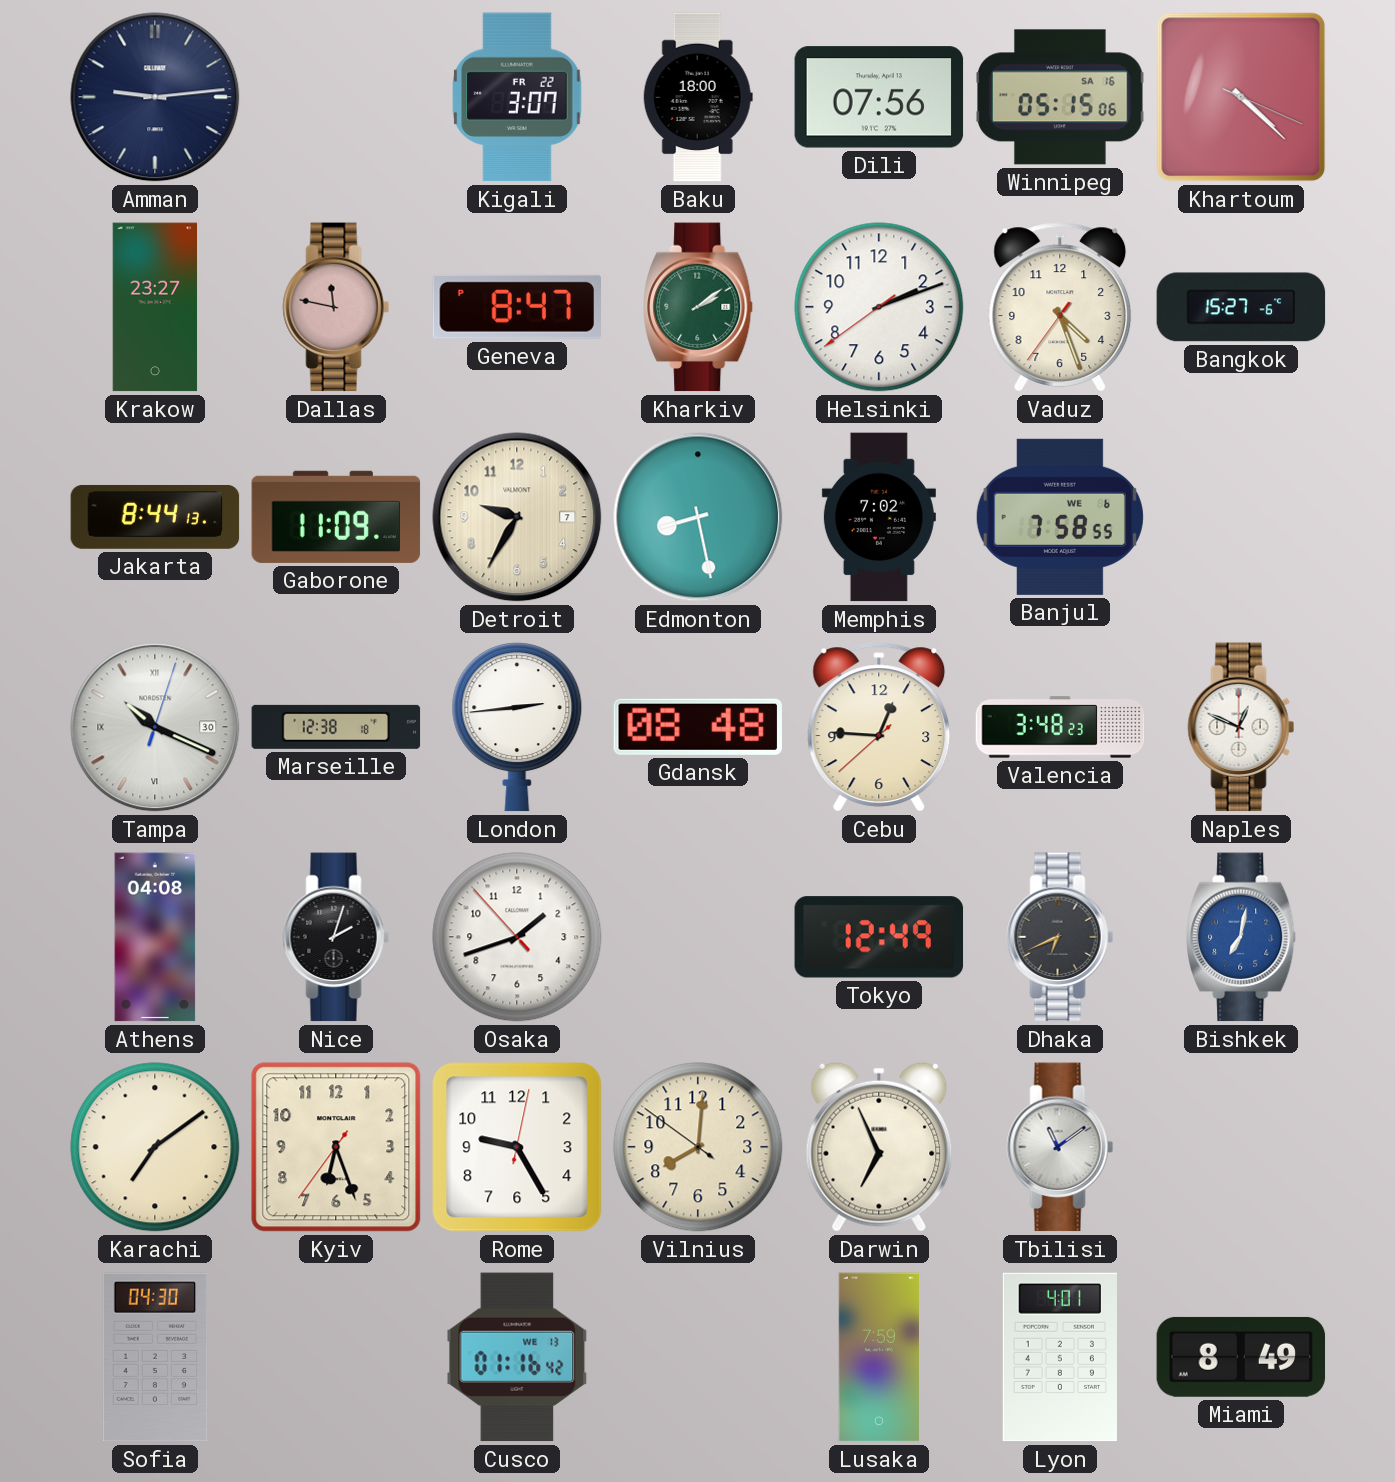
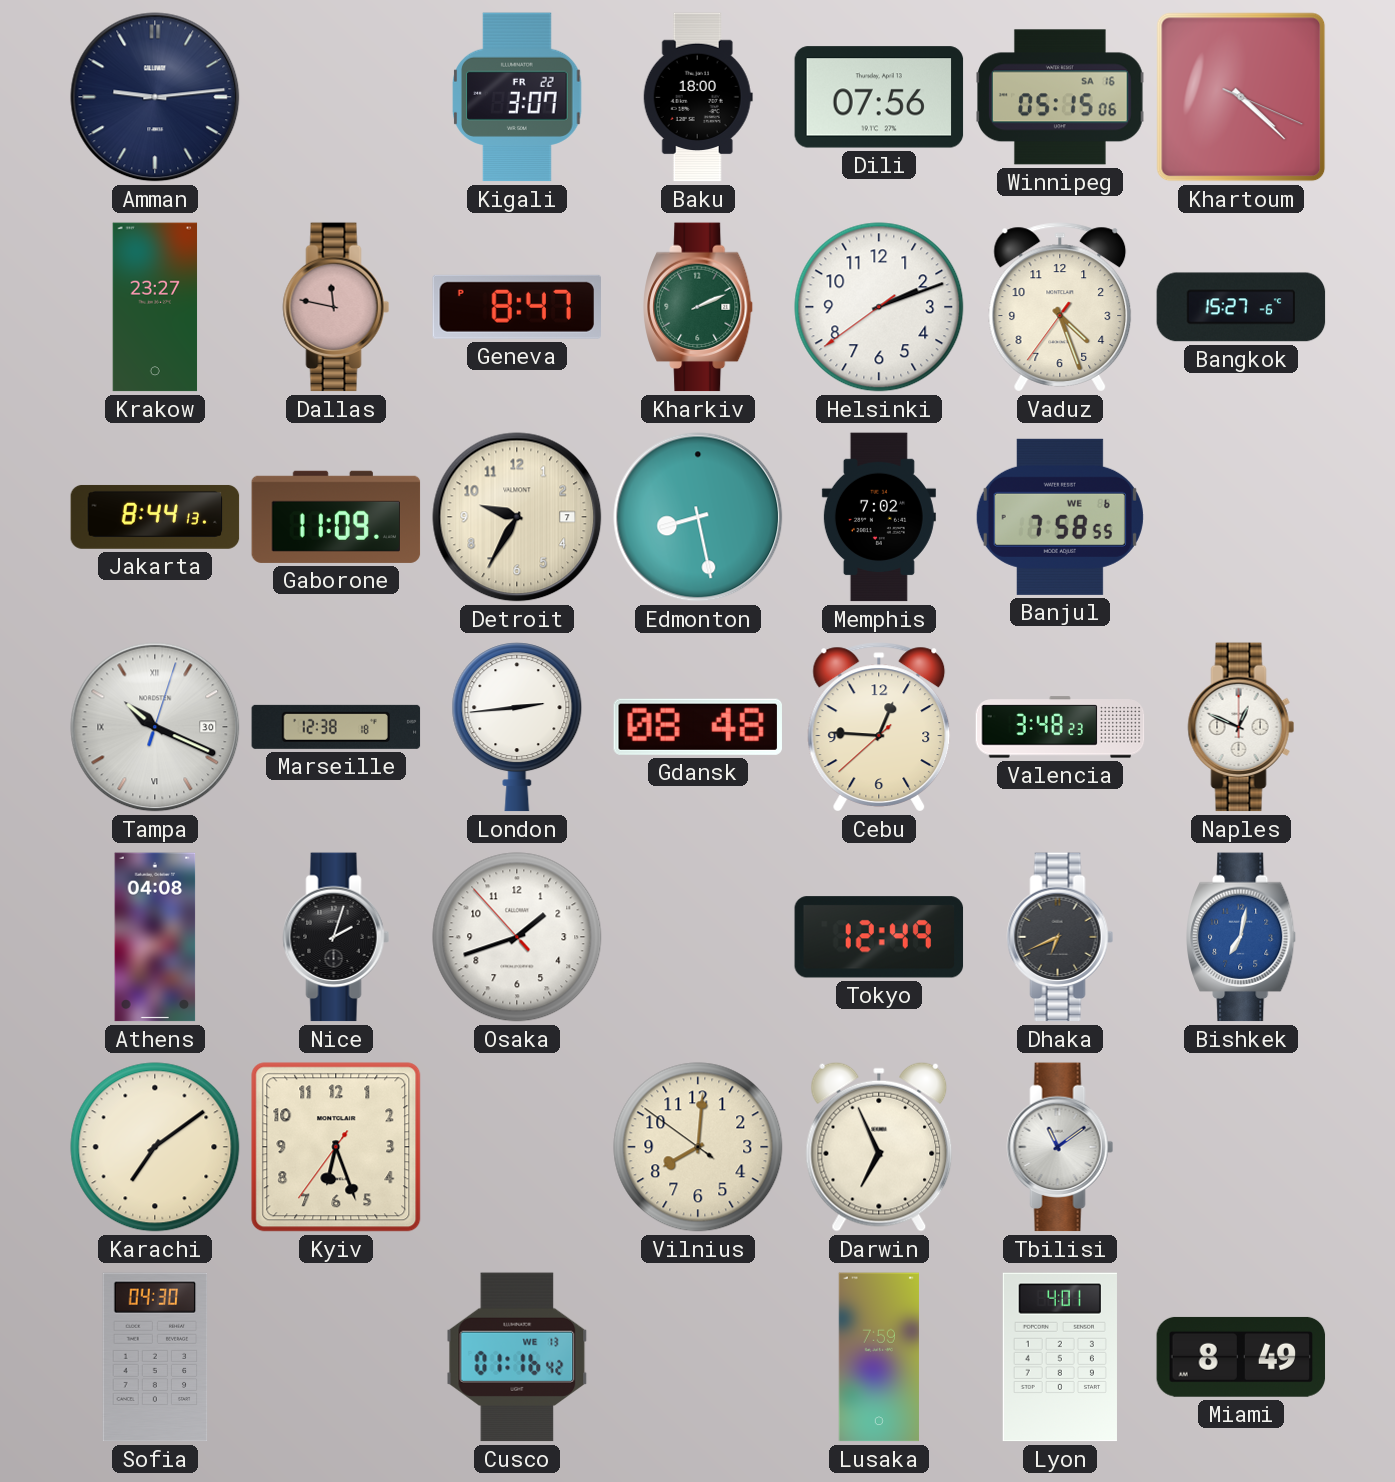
Kharkiv: 2:09 -> 2:11 (699, 307)
Rome: 9:25 -> none (517, 1147)
